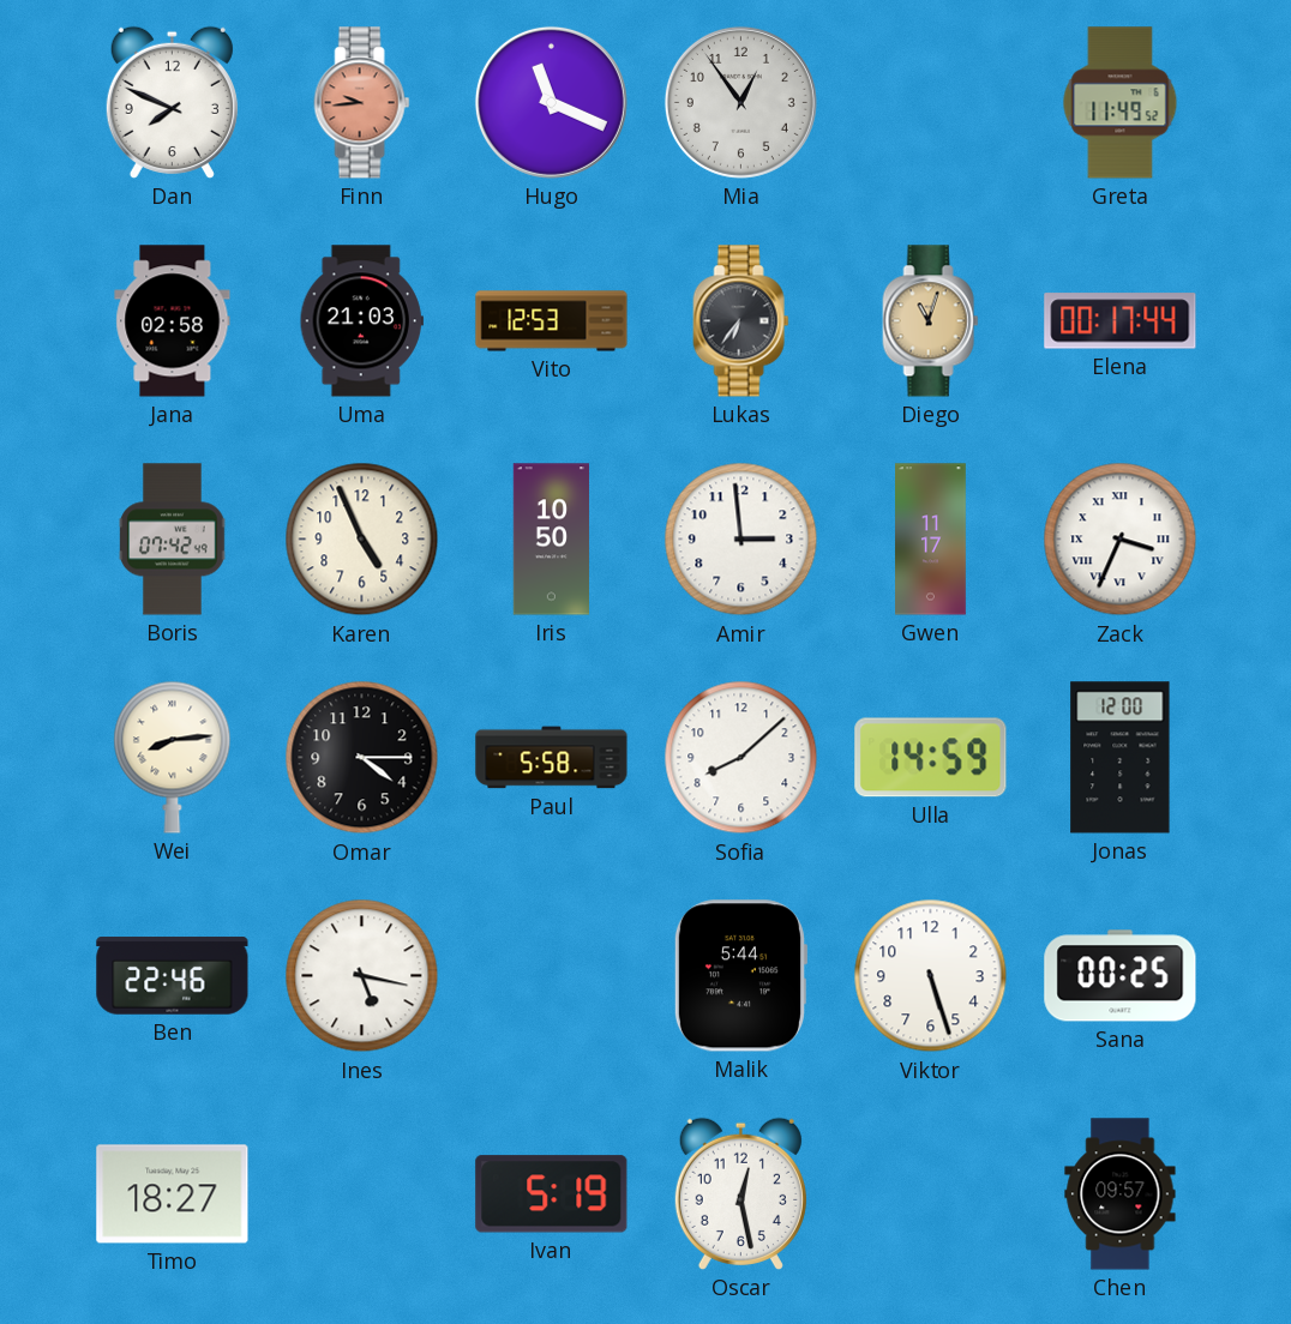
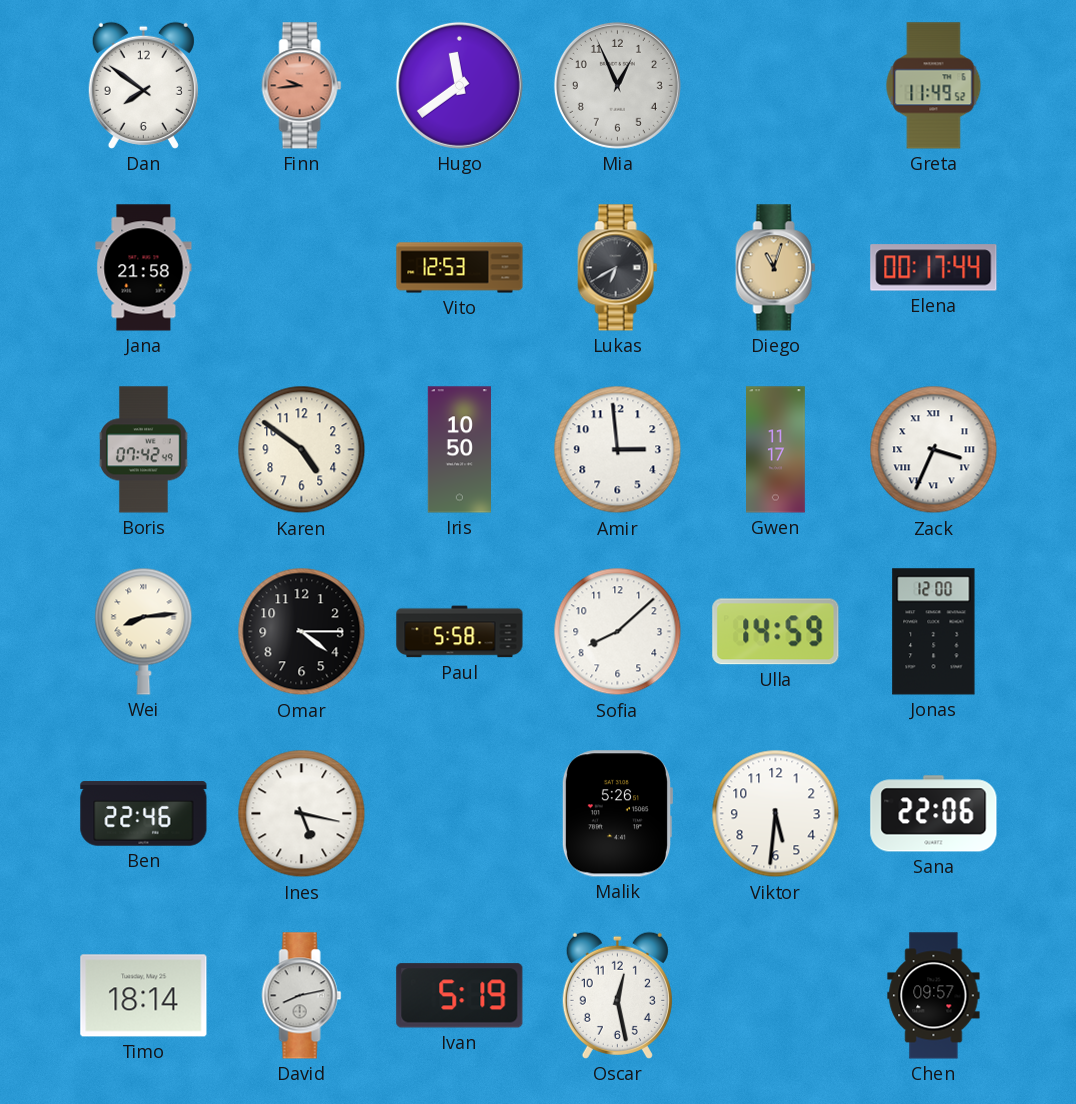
Dan: 7:49 -> 7:51 (143, 85)
Hugo: 11:19 -> 11:39 (459, 85)
Mia: 12:54 -> 12:56 (617, 85)
Jana: 02:58 -> 21:58 (144, 268)
Uma: 21:03 -> none (361, 321)
Lukas: 6:36 -> 6:40 (618, 268)
Karen: 4:56 -> 4:51 (302, 450)
Malik: 5:44 -> 5:26 (617, 814)
Viktor: 5:27 -> 5:31 (776, 814)
Sana: 00:25 -> 22:06 (934, 814)
Timo: 18:27 -> 18:14 (144, 996)
David: none -> 8:13 (302, 996)
